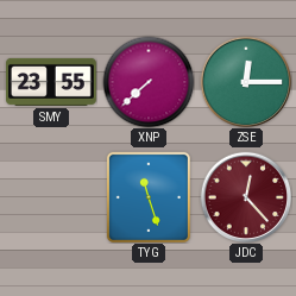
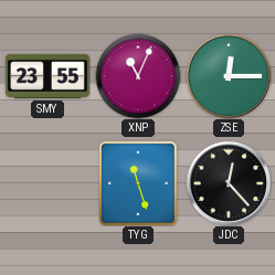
XNP: 7:38 -> 11:04 (138, 76)
JDC dial: burgundy -> black (229, 183)
